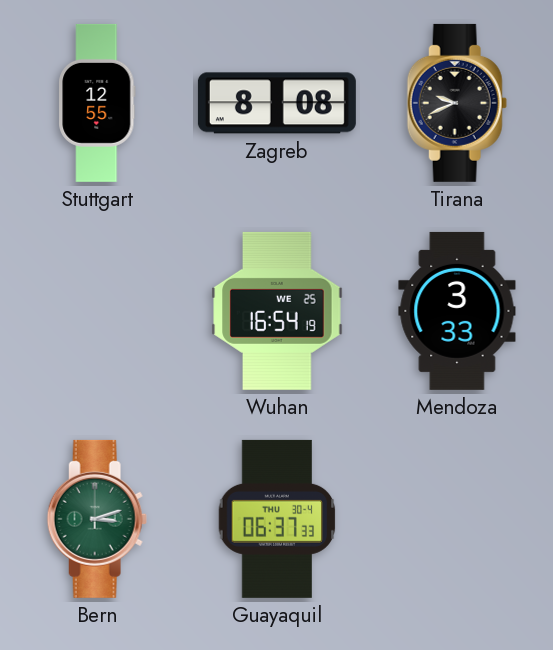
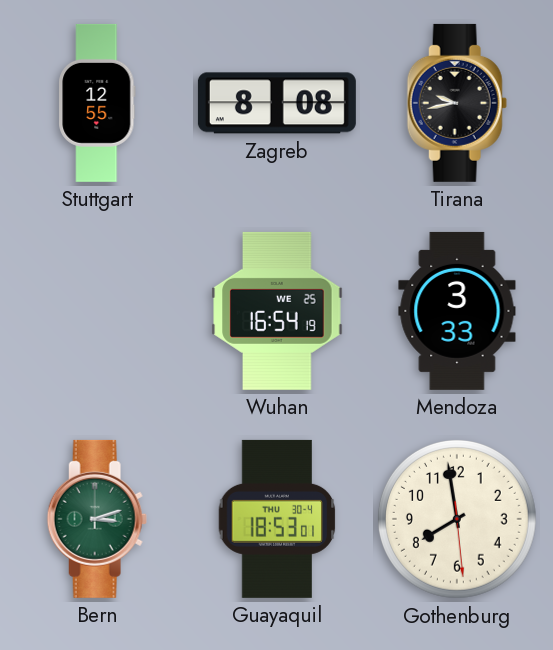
Tirana: 9:41 -> 9:43 (457, 103)
Guayaquil: 06:37 -> 18:53 (277, 519)
Gothenburg: none -> 7:58 (457, 519)
